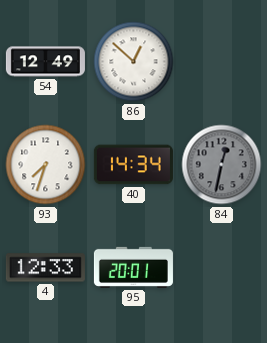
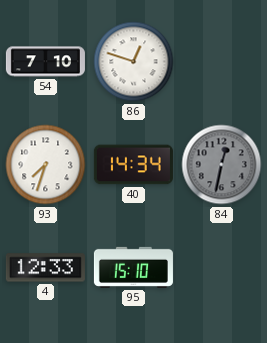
54: 12:49 -> 7:10 (45, 62)
86: 12:52 -> 12:48 (134, 62)
95: 20:01 -> 15:10 (133, 267)
